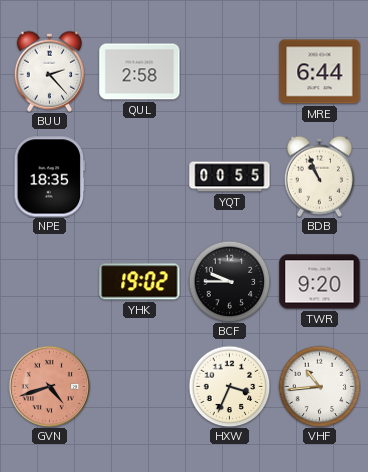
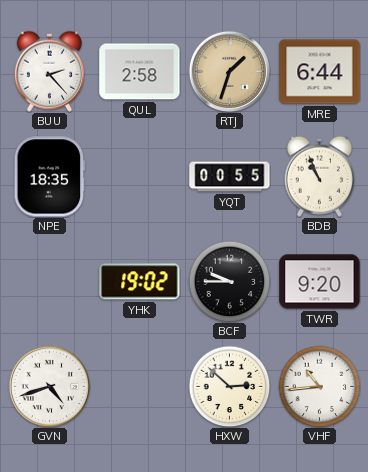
RTJ: none -> 1:33 (229, 71)
GVN dial: salmon -> white (49, 386)
HXW: 3:34 -> 2:52 (229, 386)
